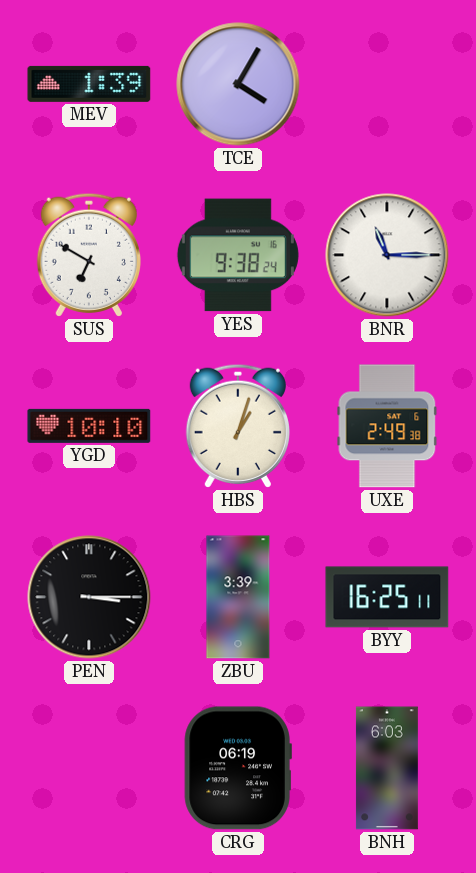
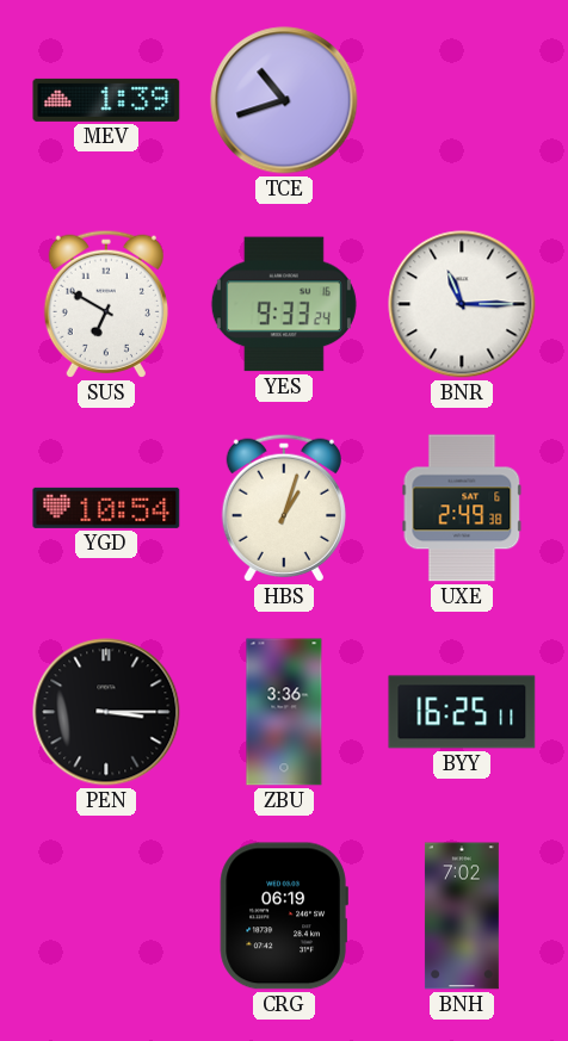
TCE: 4:05 -> 10:42 (284, 100)
YES: 9:38 -> 9:33 (284, 304)
YGD: 10:10 -> 10:54 (106, 508)
ZBU: 3:39 -> 3:36 (284, 712)
BNH: 6:03 -> 7:02 (462, 916)
